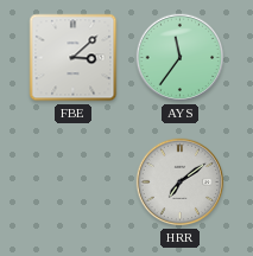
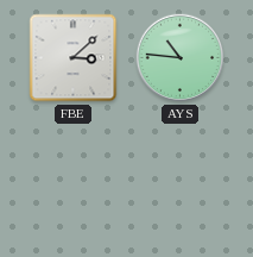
AYS: 11:36 -> 10:46 (181, 58)
HRR: 7:09 -> none (181, 183)
